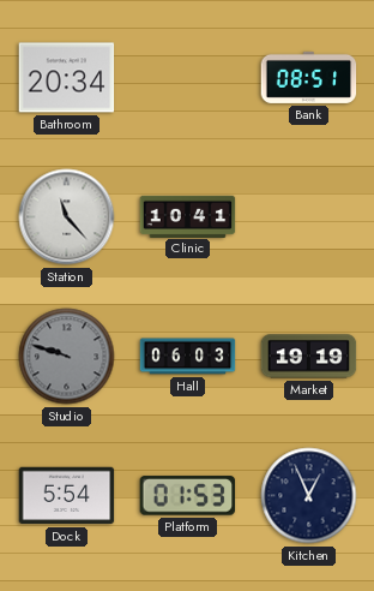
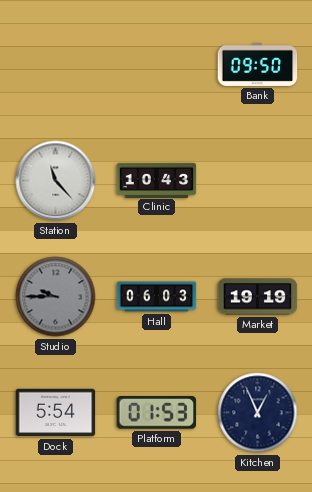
Bathroom: 20:34 -> none (67, 78)
Bank: 08:51 -> 09:50 (258, 64)
Clinic: 10:41 -> 10:43 (157, 180)
Studio: 9:48 -> 9:45 (56, 297)
